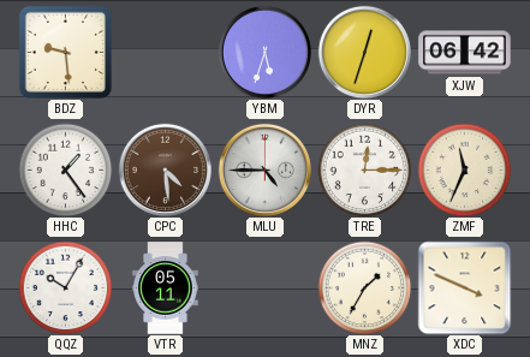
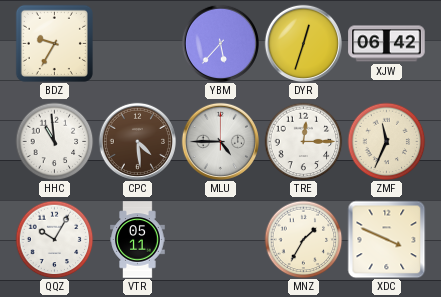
BDZ: 9:29 -> 9:35 (54, 43)
YBM: 5:33 -> 5:37 (220, 43)
HHC: 1:24 -> 10:59 (54, 141)
